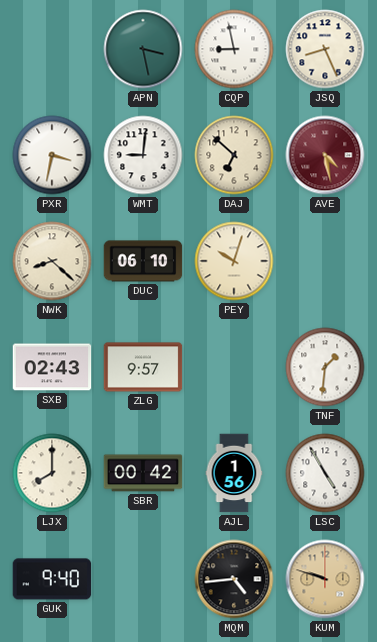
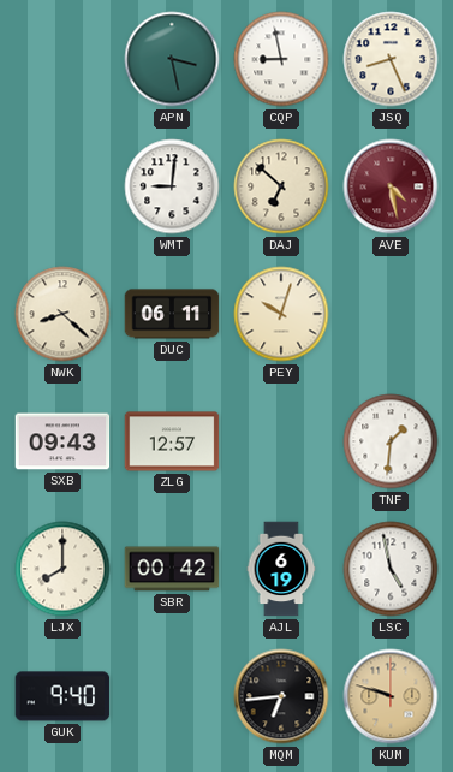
PXR: 3:32 -> none (52, 155)
DUC: 06:10 -> 06:11 (172, 314)
SXB: 02:43 -> 09:43 (62, 441)
ZLG: 9:57 -> 12:57 (172, 441)
AJL: 1:56 -> 6:19 (281, 569)
LSC: 4:55 -> 4:58 (391, 569)
MQM: 4:44 -> 6:44 (281, 696)
